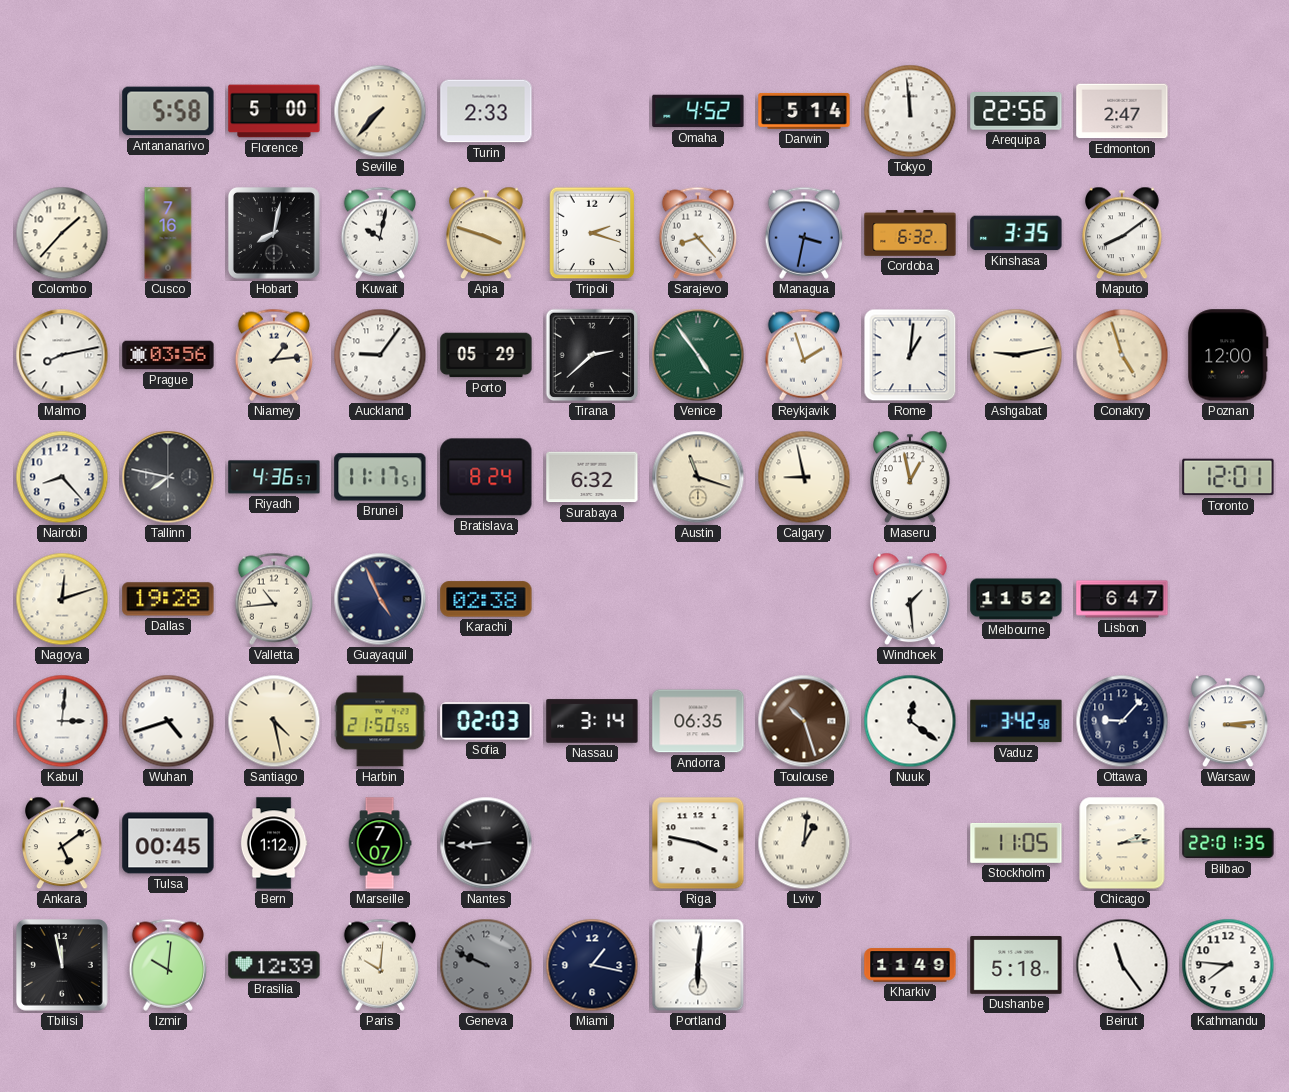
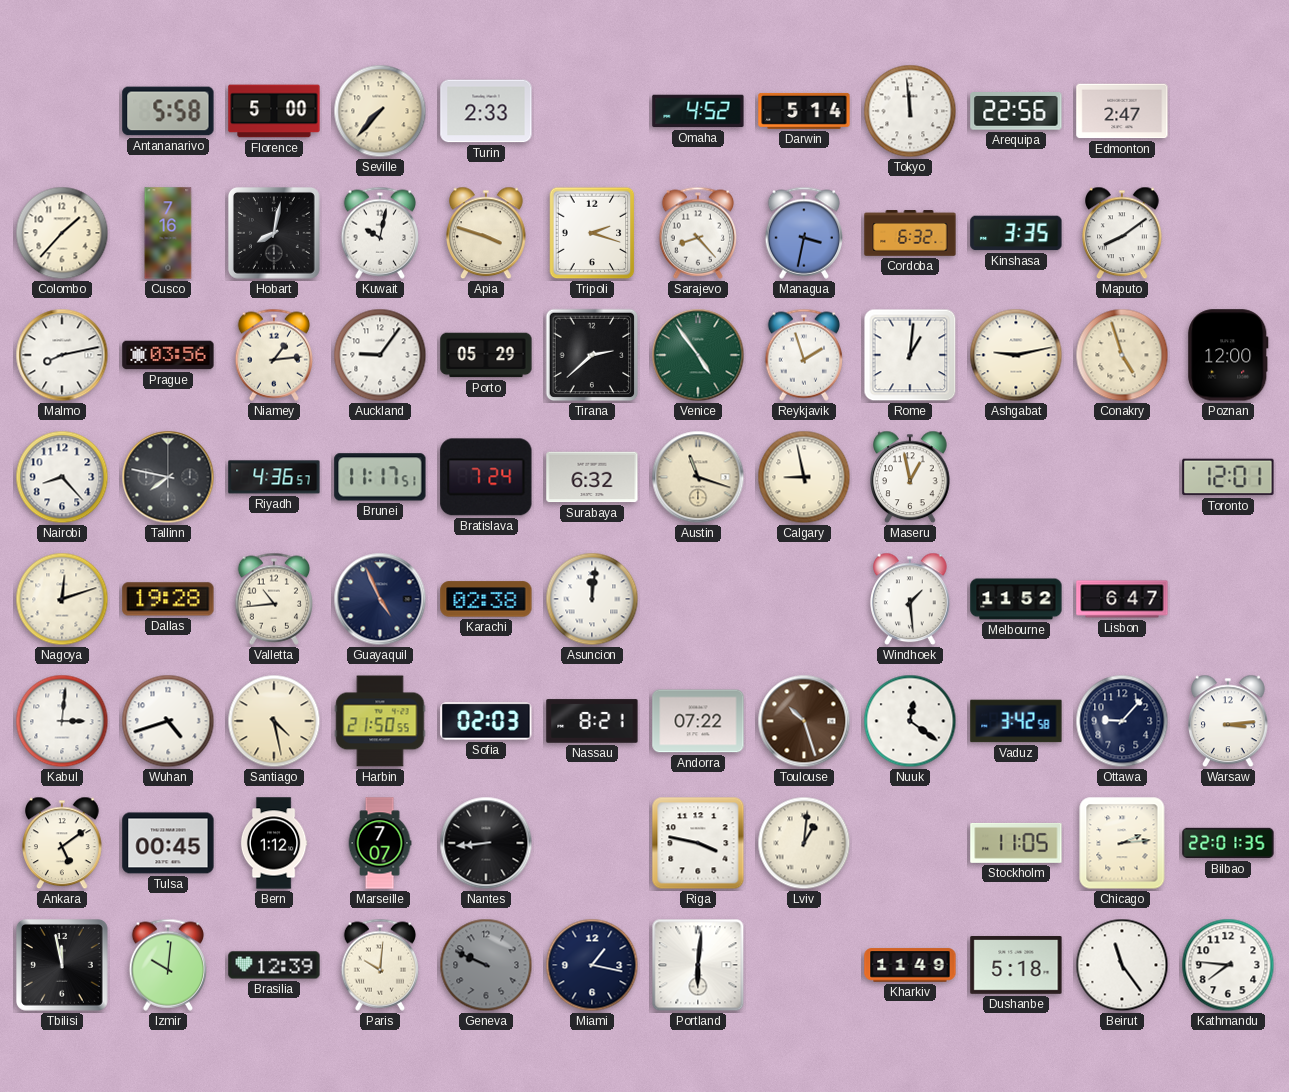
Bratislava: 8:24 -> 7:24 (486, 477)
Asuncion: none -> 12:01 (592, 599)
Nassau: 3:14 -> 8:21 (592, 721)
Andorra: 06:35 -> 07:22 (698, 721)
